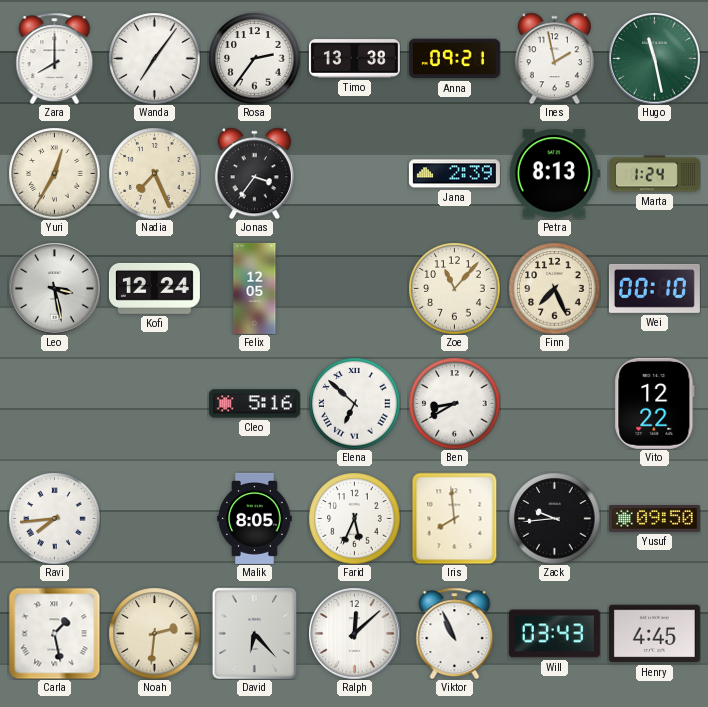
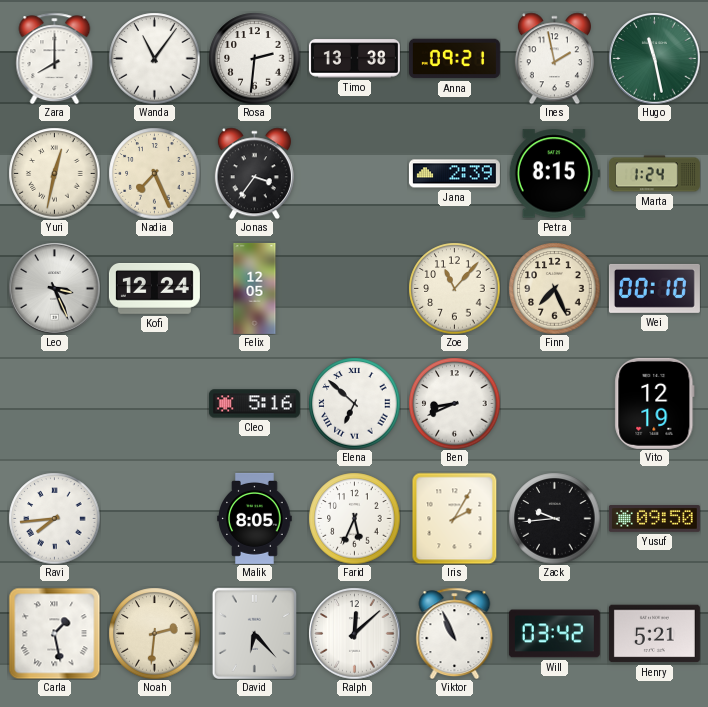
Wanda: 7:06 -> 11:06 (154, 58)
Rosa: 2:36 -> 2:31 (254, 58)
Yuri: 12:35 -> 12:32 (54, 173)
Petra: 8:13 -> 8:15 (554, 174)
Leo: 3:28 -> 3:26 (54, 288)
Ben: 8:40 -> 8:41 (454, 403)
Vito: 12:22 -> 12:19 (655, 403)
Iris: 7:59 -> 2:05 (455, 518)
Will: 03:43 -> 03:42 (554, 634)
Henry: 4:45 -> 5:21 (654, 634)
